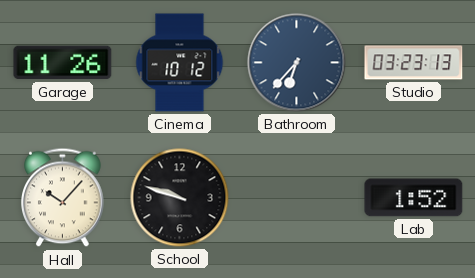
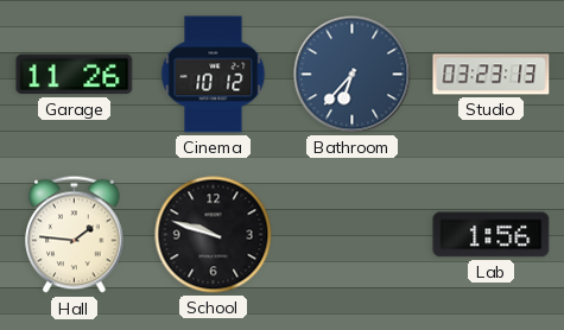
Hall: 10:07 -> 1:46 (75, 235)
Lab: 1:52 -> 1:56 (492, 235)
